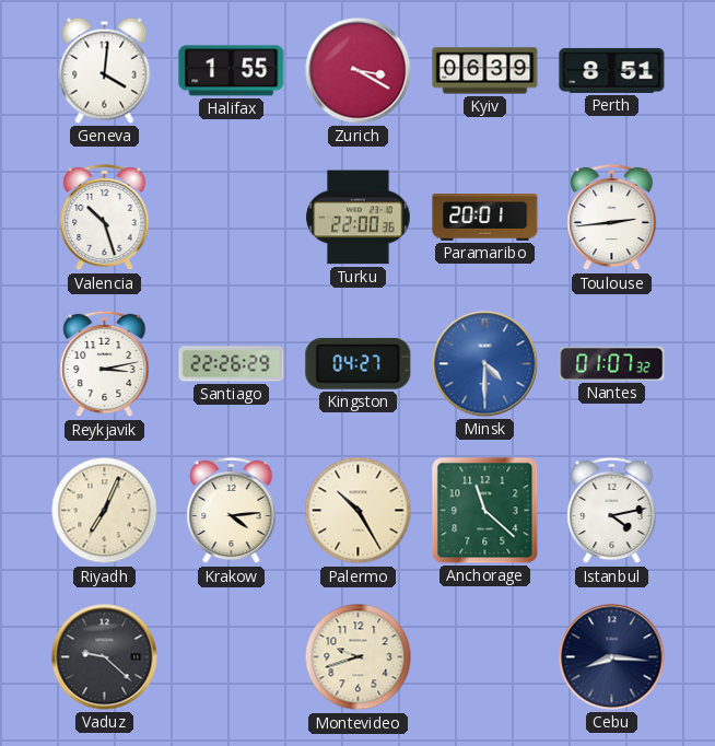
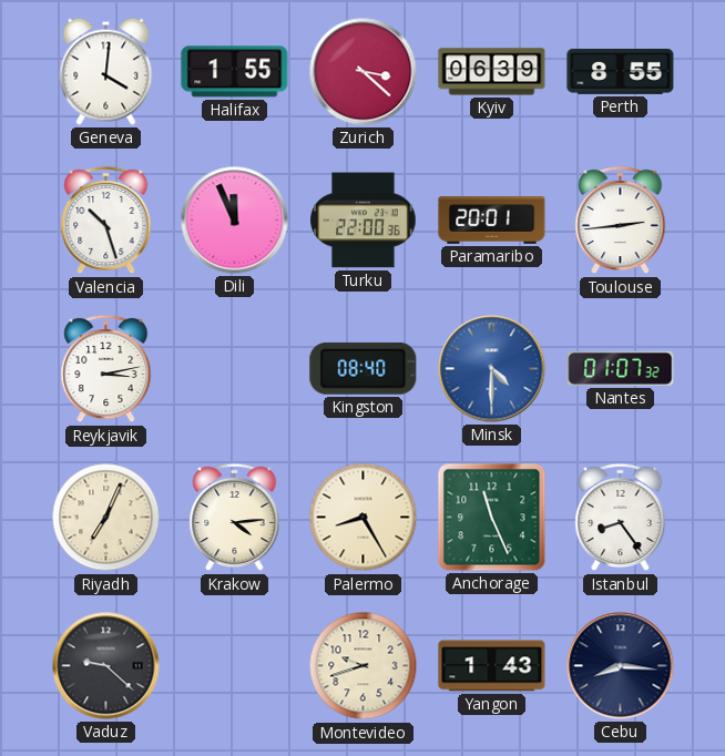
Zurich: 3:20 -> 3:22 (364, 72)
Perth: 8:51 -> 8:55 (621, 71)
Dili: none -> 11:56 (235, 221)
Santiago: 22:26 -> none (232, 364)
Kingston: 04:27 -> 08:40 (364, 368)
Palermo: 10:25 -> 8:25 (364, 518)
Anchorage: 11:22 -> 11:26 (492, 518)
Istanbul: 4:13 -> 8:24 (621, 518)
Yangon: none -> 1:43 (492, 666)
